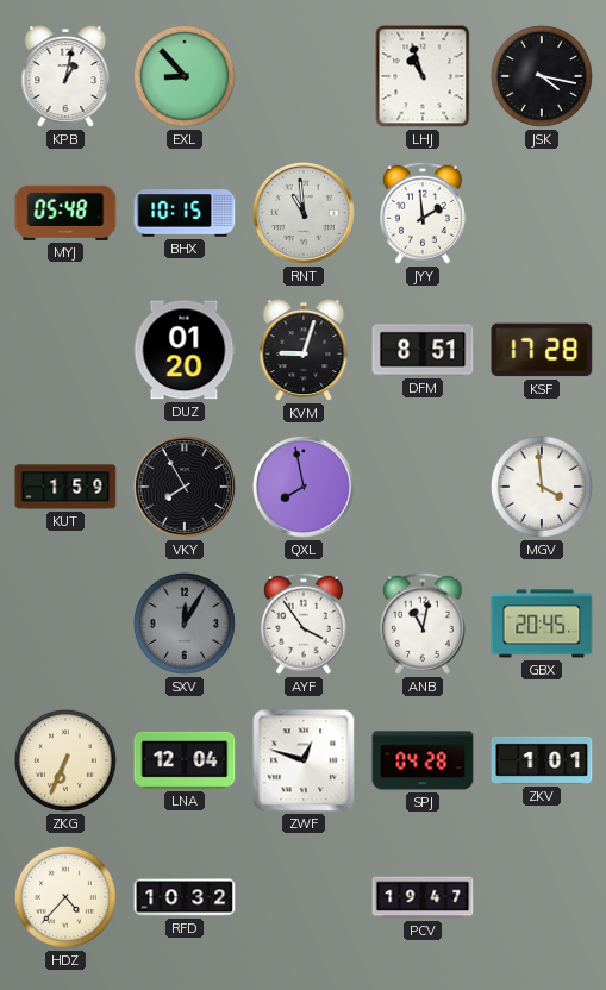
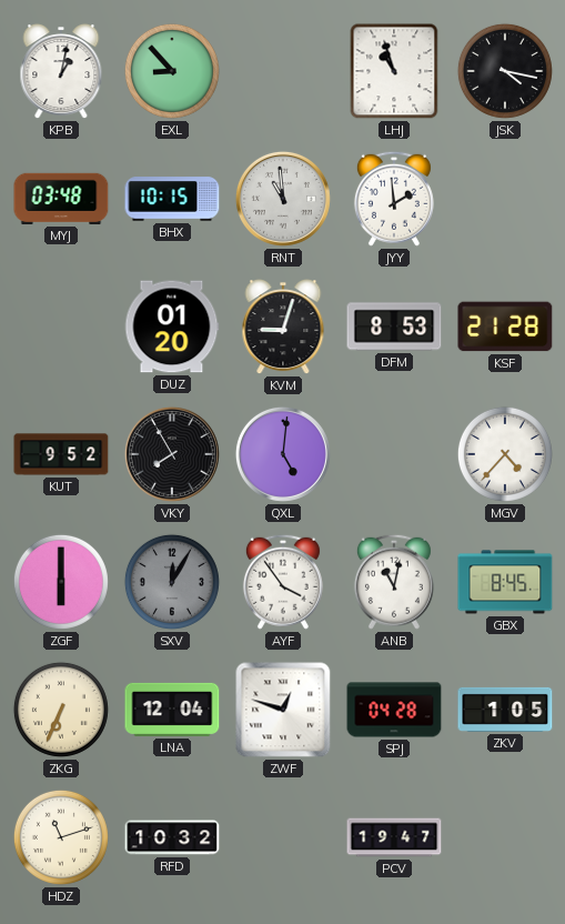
MYJ: 05:48 -> 03:48 (61, 199)
DFM: 8:51 -> 8:53 (394, 327)
KSF: 17:28 -> 21:28 (505, 327)
KUT: 1:59 -> 9:52 (61, 454)
QXL: 7:58 -> 5:01 (283, 454)
MGV: 3:59 -> 4:37 (505, 454)
ZGF: none -> 6:00 (61, 582)
GBX: 20:45 -> 8:45 (505, 582)
ZKV: 1:01 -> 1:05 (505, 710)
HDZ: 4:37 -> 11:12 (61, 837)
